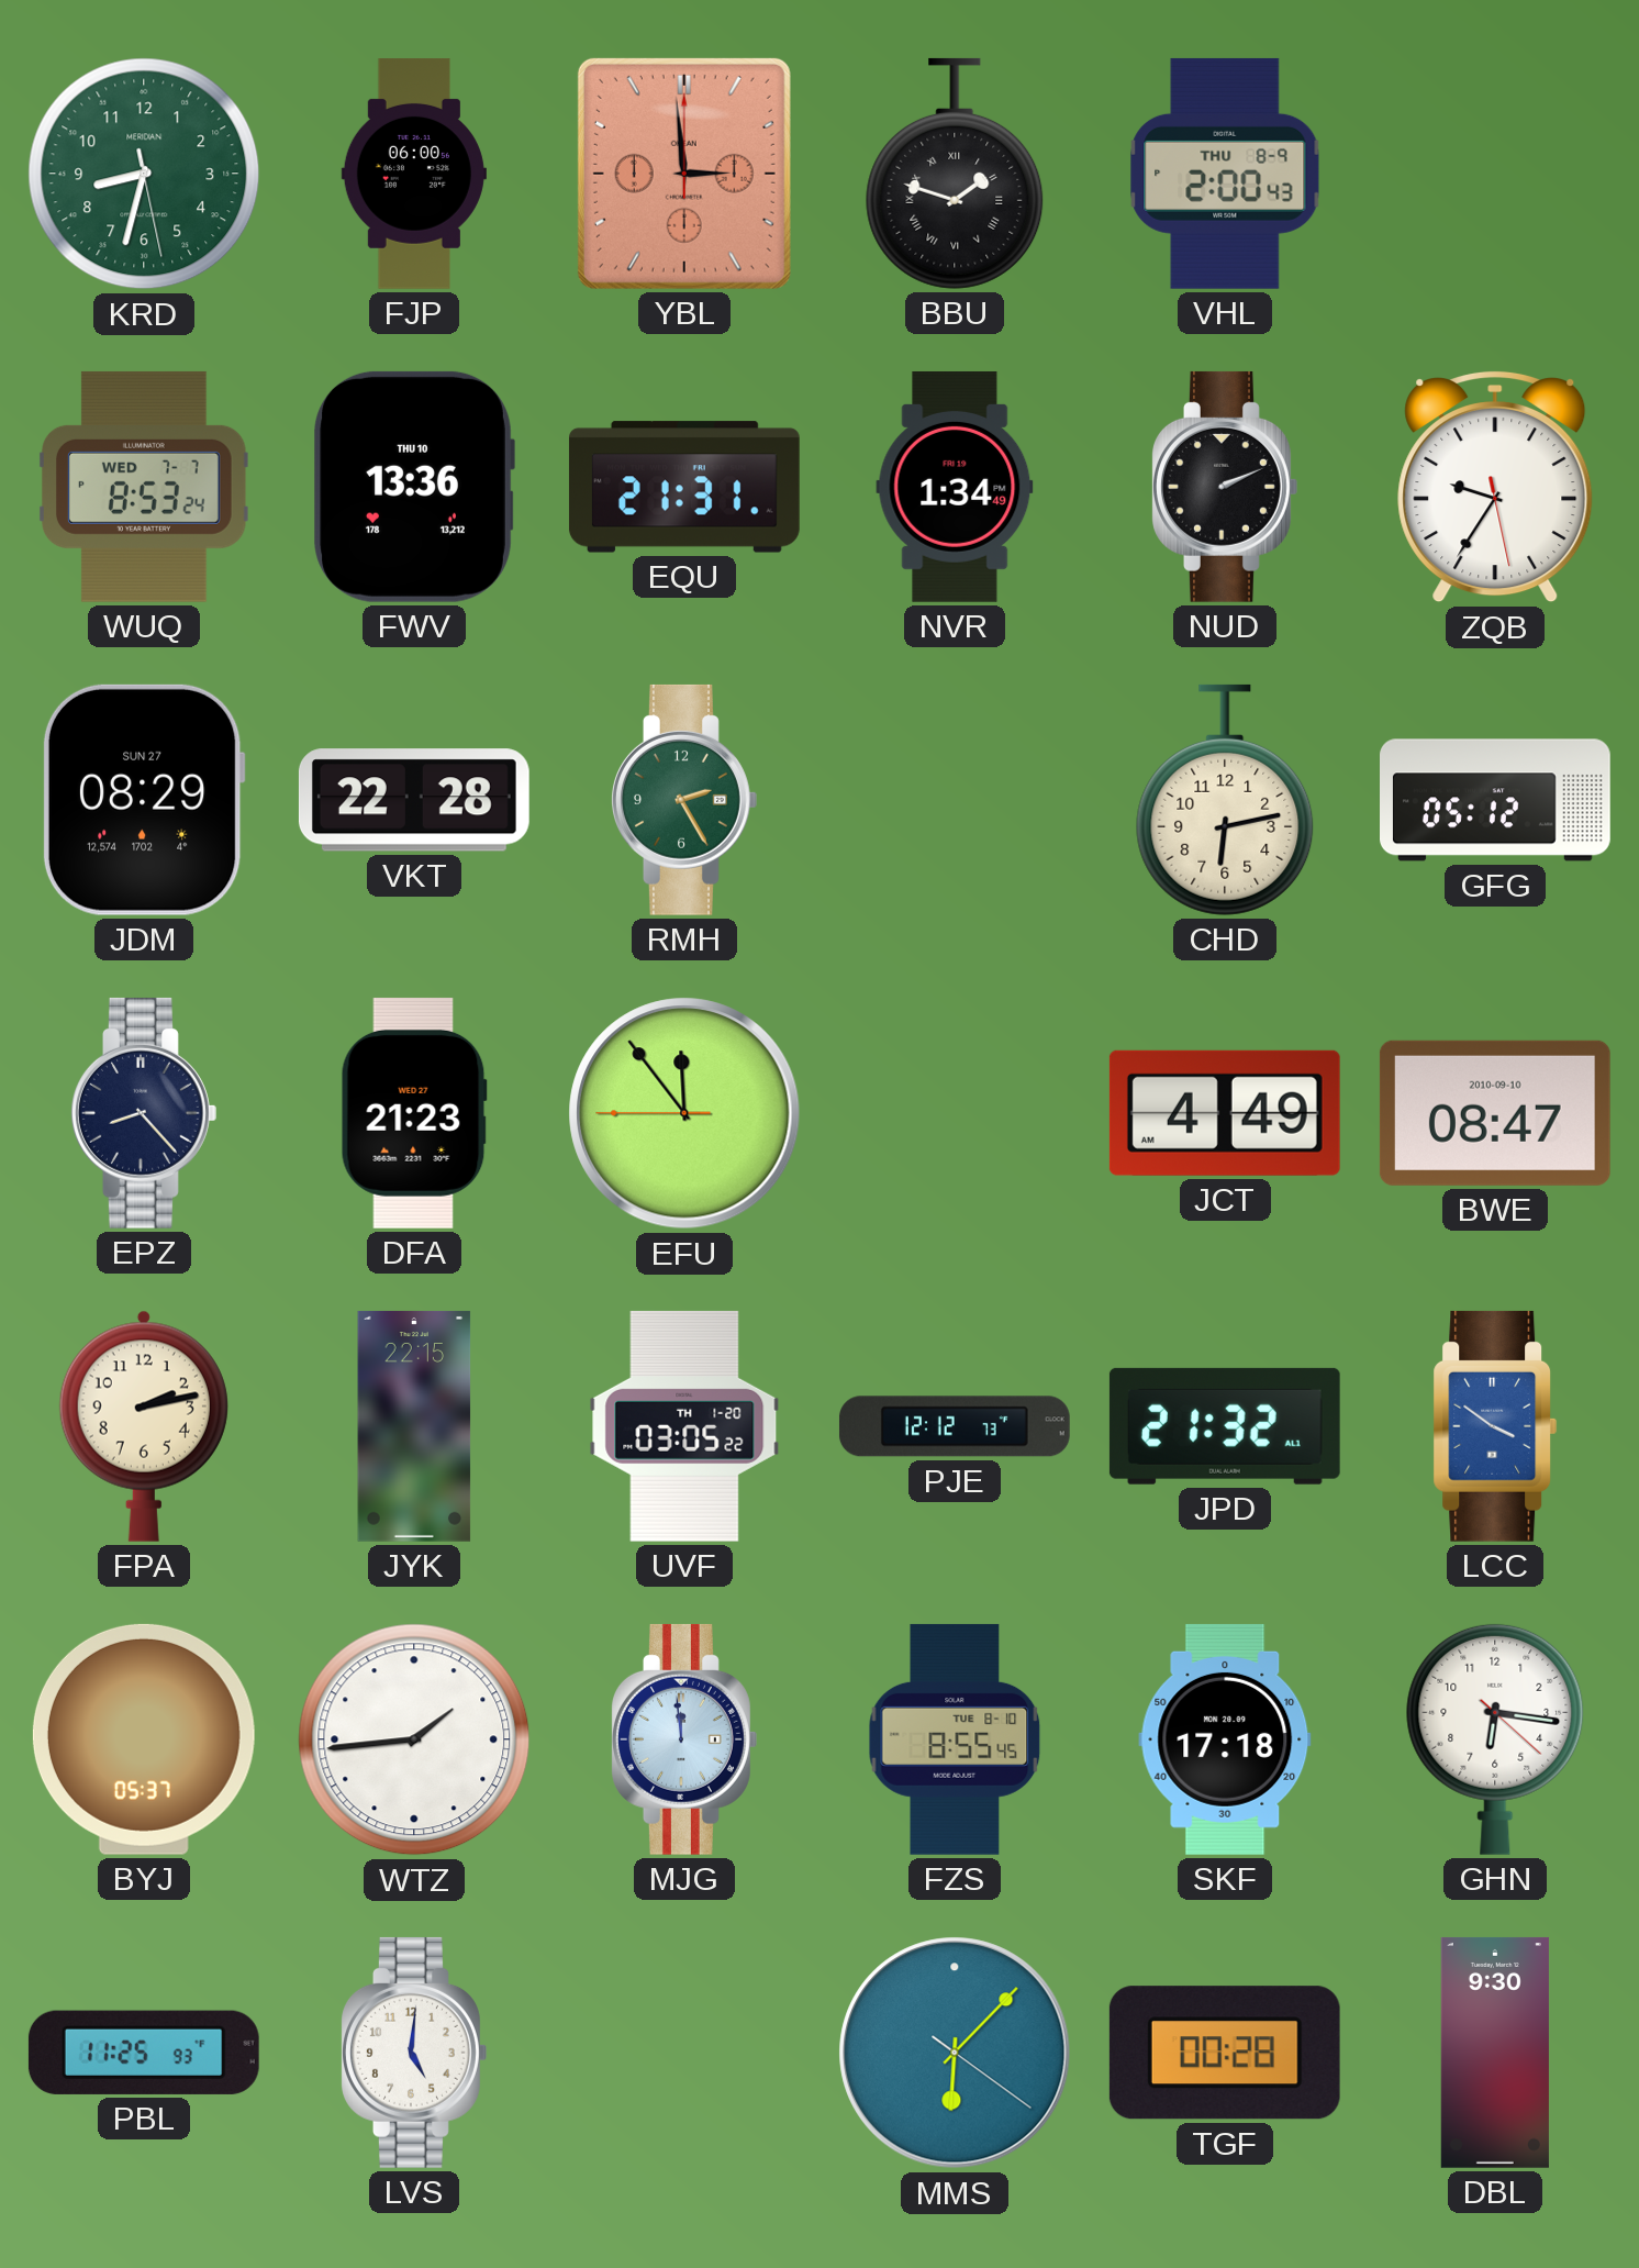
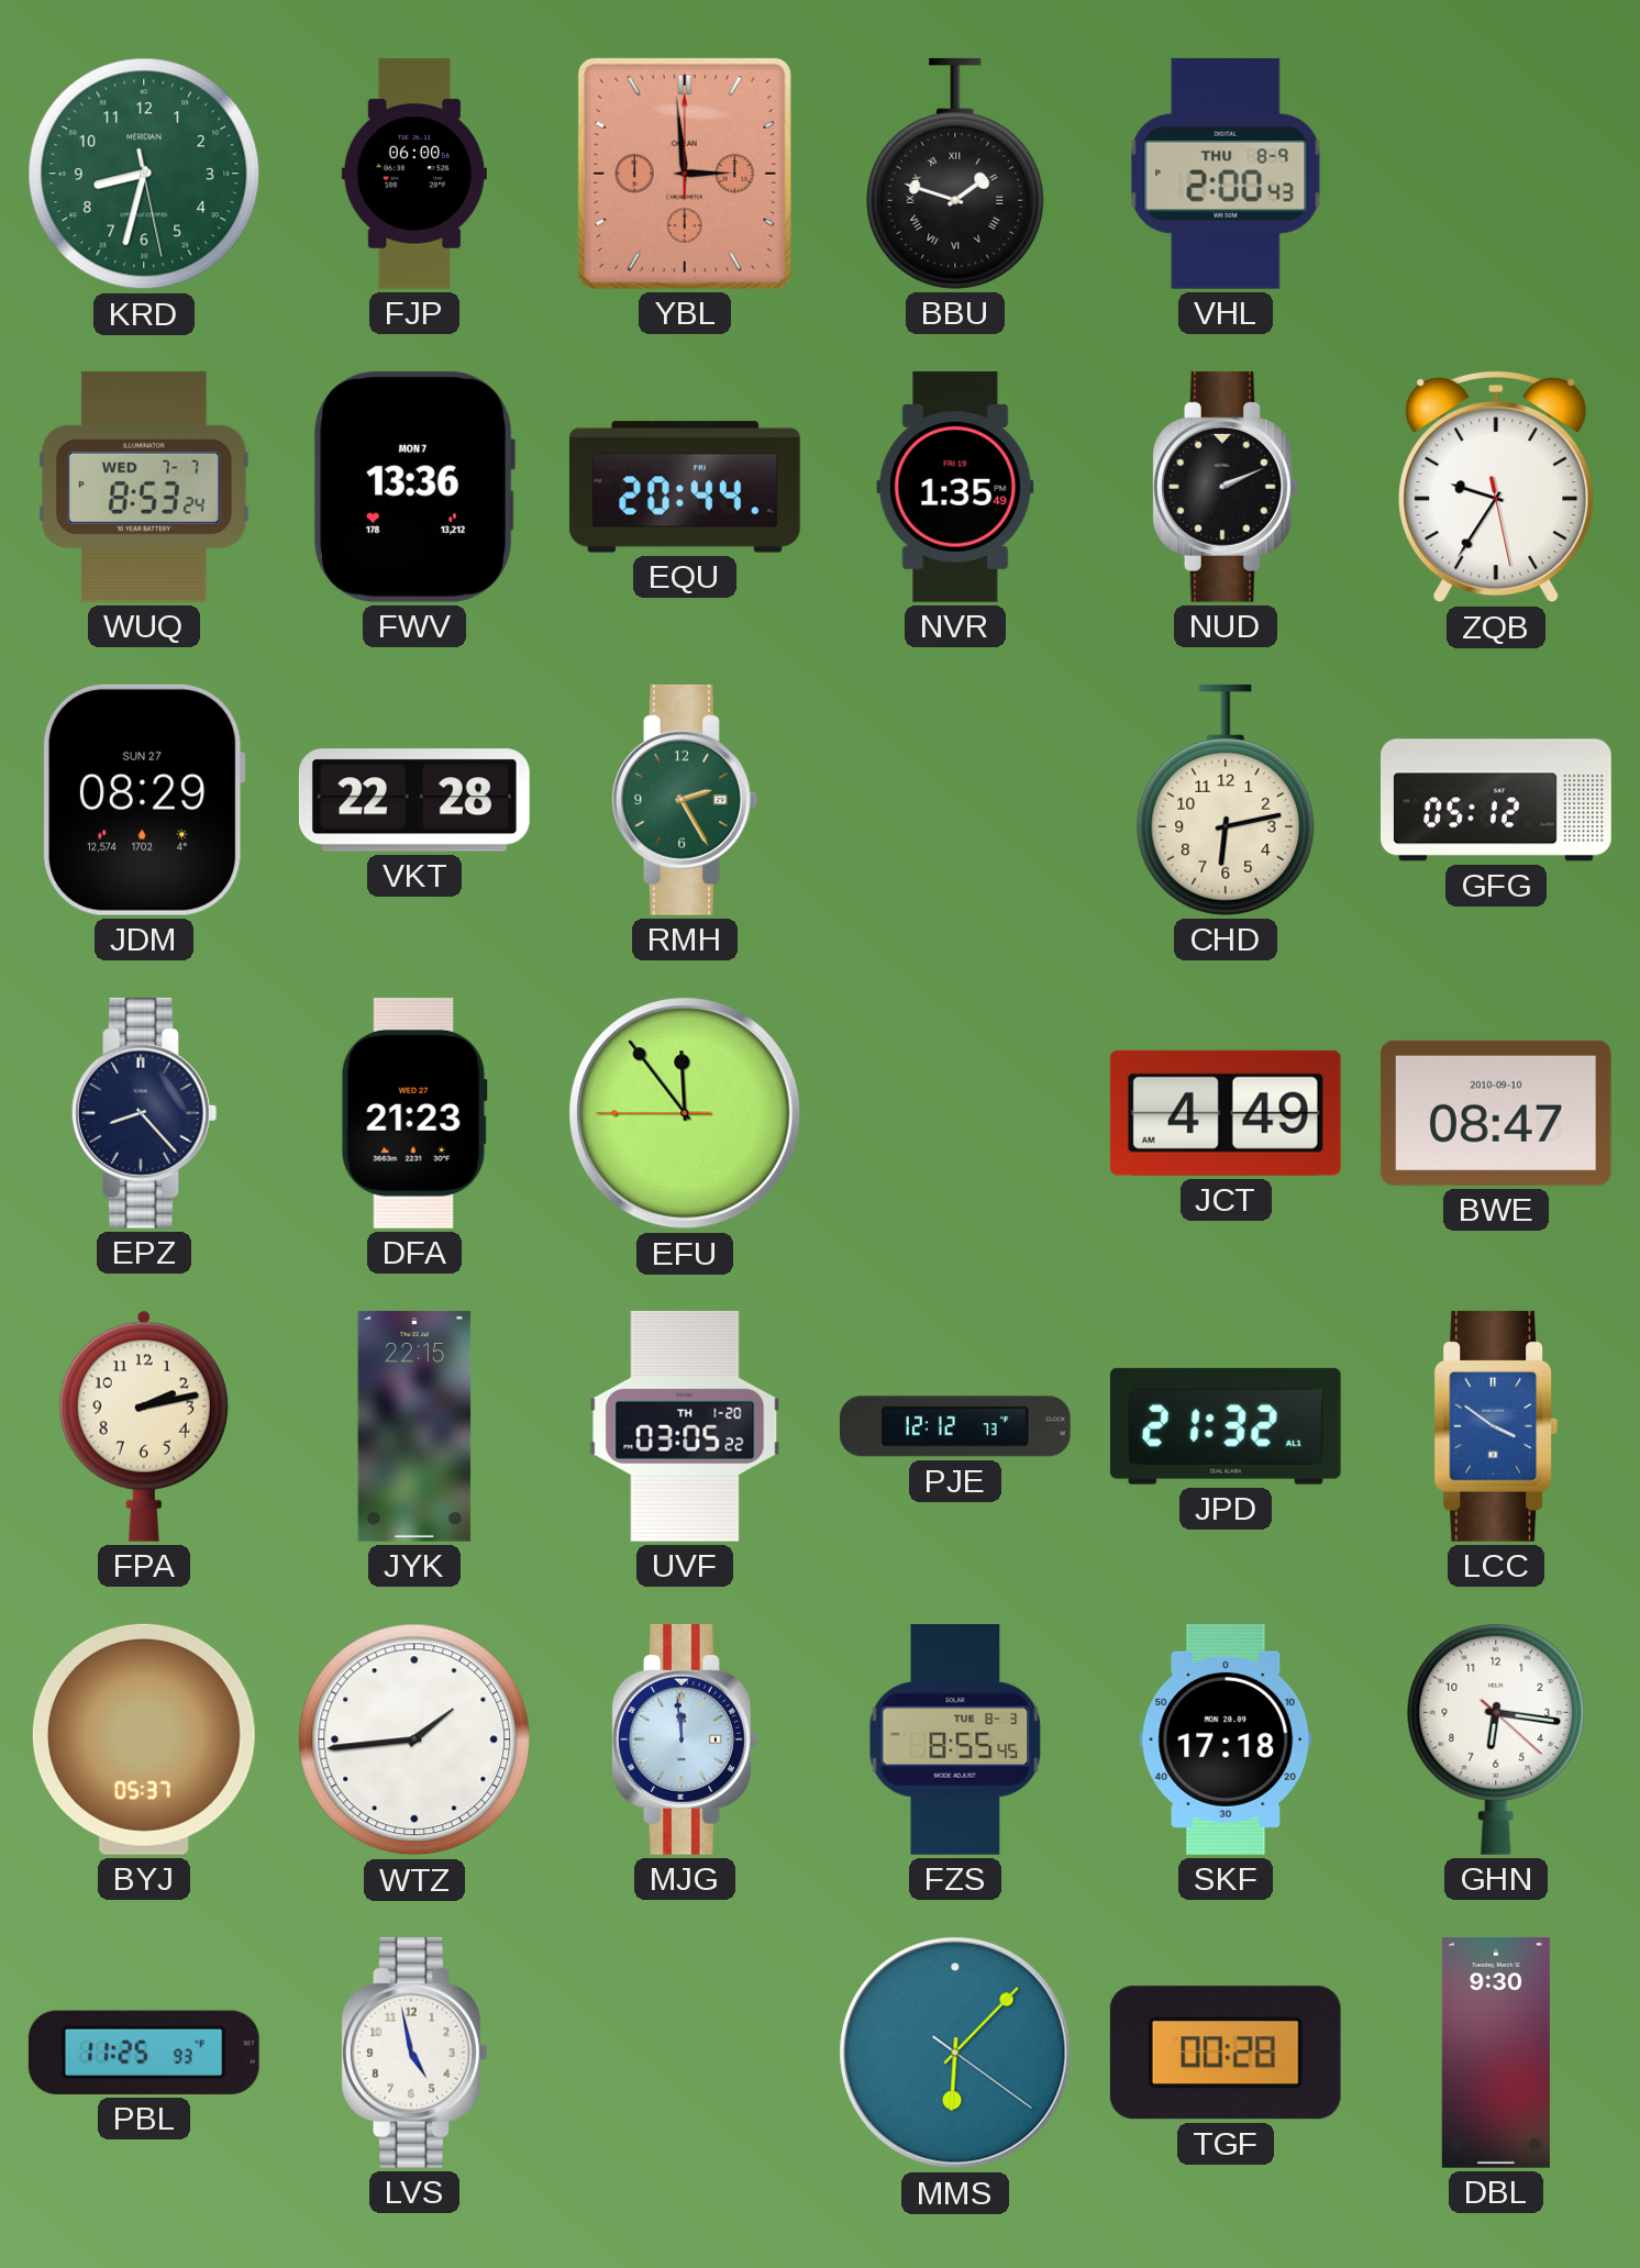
FWV date: THU 10 -> MON 7 (414, 487)
EQU: 21:31 -> 20:44 (685, 487)
NVR: 1:34 -> 1:35 (955, 487)
FZS date: TUE 8-10 -> TUE 8-3 (955, 1739)
LVS: 5:01 -> 4:58 (414, 2053)
